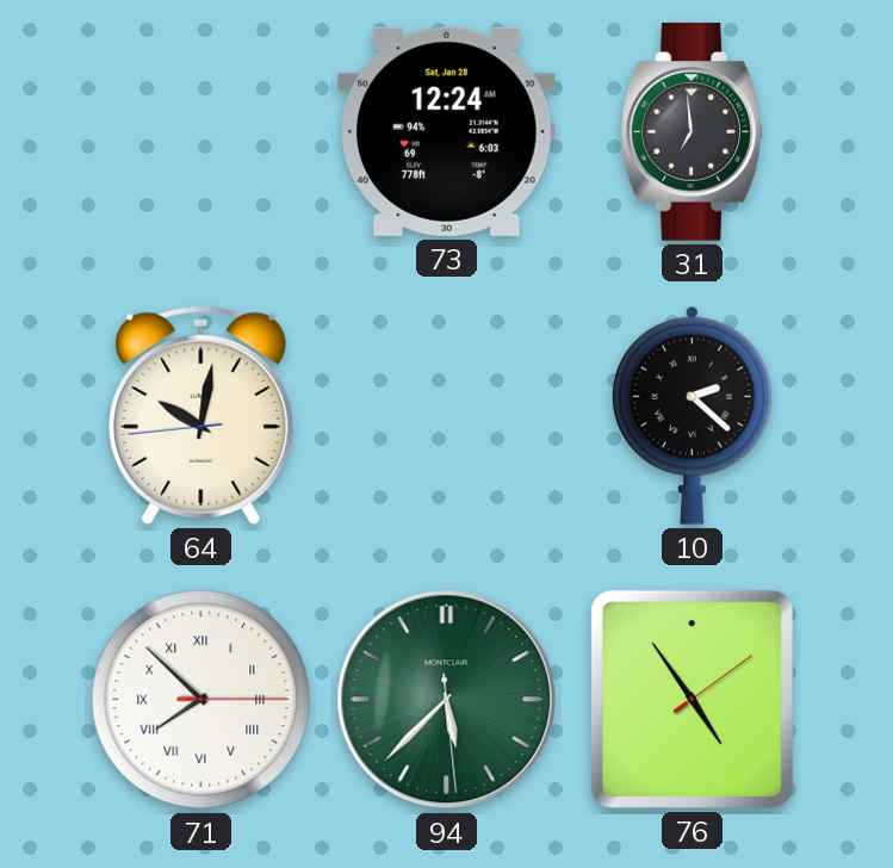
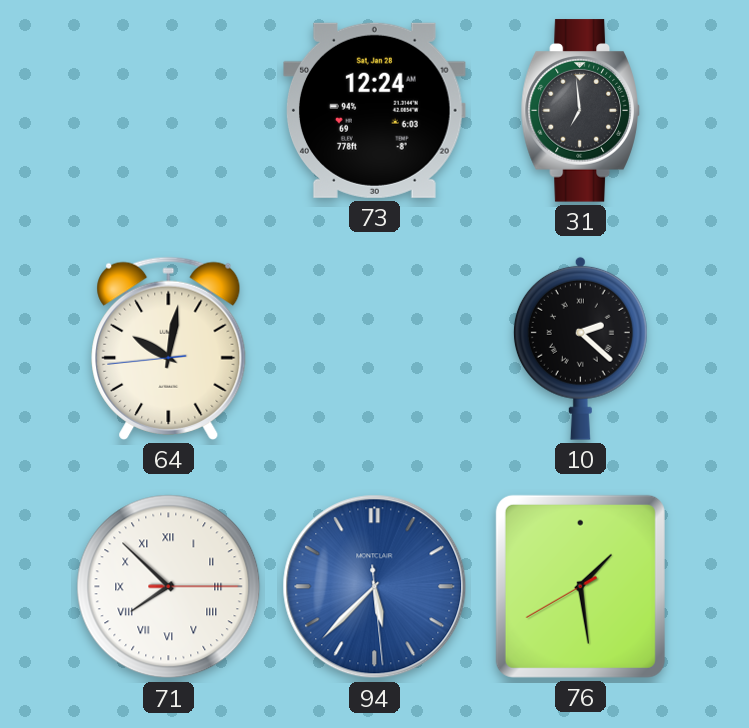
94 dial: green -> blue (375, 587)
76: 4:54 -> 1:28 (580, 586)
